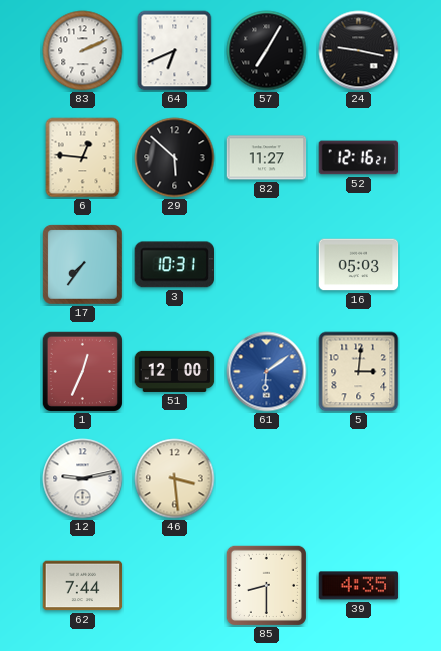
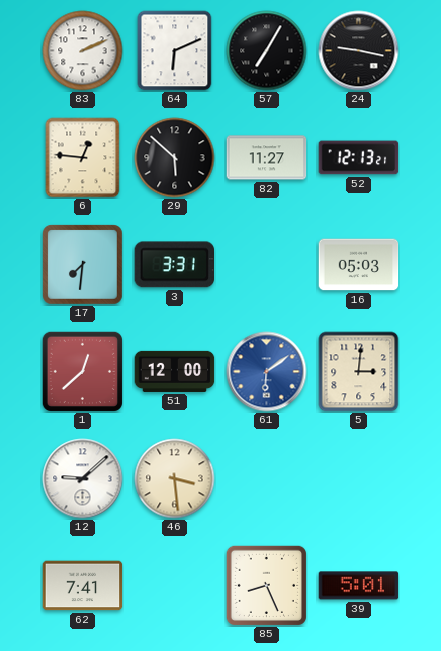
64: 6:41 -> 6:11 (175, 51)
52: 12:16 -> 12:13 (359, 158)
17: 7:36 -> 7:31 (83, 265)
3: 10:31 -> 3:31 (174, 265)
1: 12:34 -> 12:38 (82, 371)
12: 9:13 -> 9:08 (83, 479)
62: 7:44 -> 7:41 (83, 586)
85: 8:30 -> 8:26 (266, 585)
39: 4:35 -> 5:01 (359, 586)
